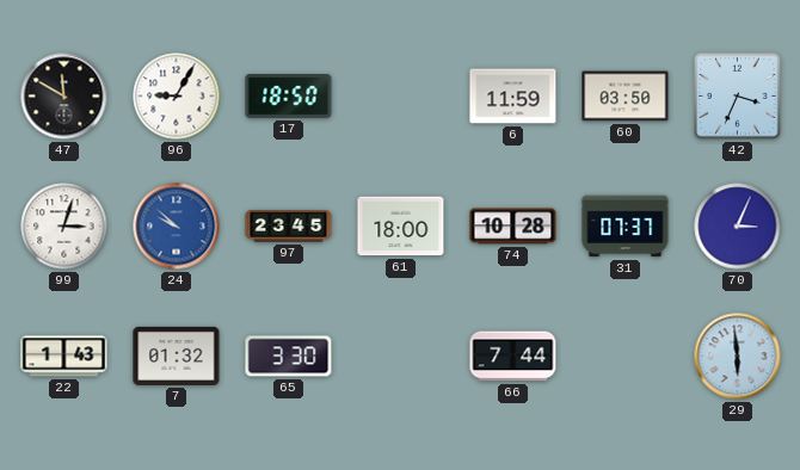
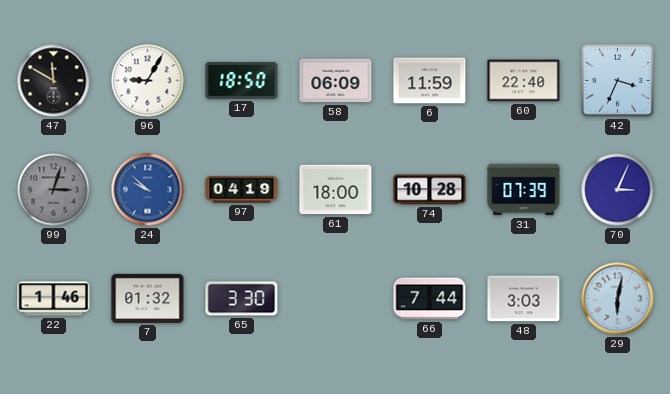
58: none -> 06:09 (336, 81)
60: 03:50 -> 22:40 (524, 81)
99 dial: white -> grey (54, 190)
97: 23:45 -> 04:19 (242, 190)
31: 07:37 -> 07:39 (524, 190)
22: 1:43 -> 1:46 (54, 299)
48: none -> 3:03 (524, 299)
29: 5:59 -> 6:02 (618, 299)
